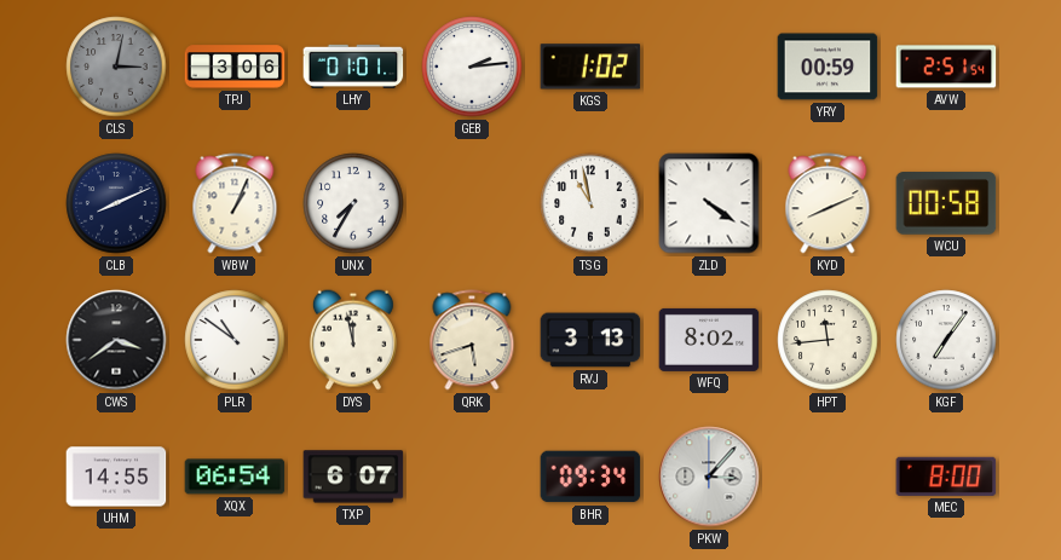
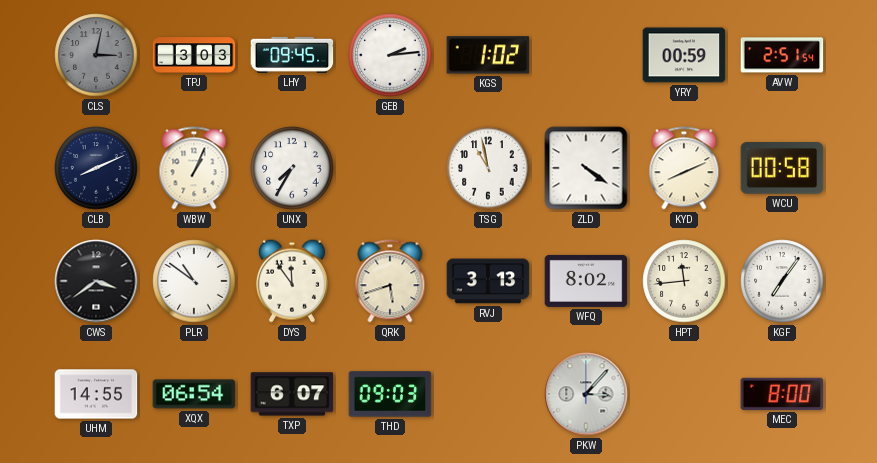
TPJ: 3:06 -> 3:03 (194, 55)
LHY: 01:01 -> 09:45 (292, 55)
DYS: 11:58 -> 11:54 (292, 281)
THD: none -> 09:03 (390, 394)
BHR: 09:34 -> none (590, 477)
